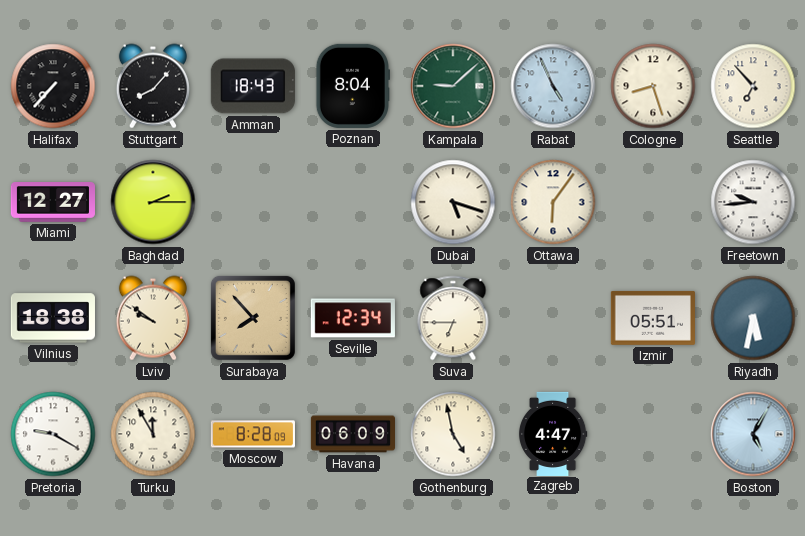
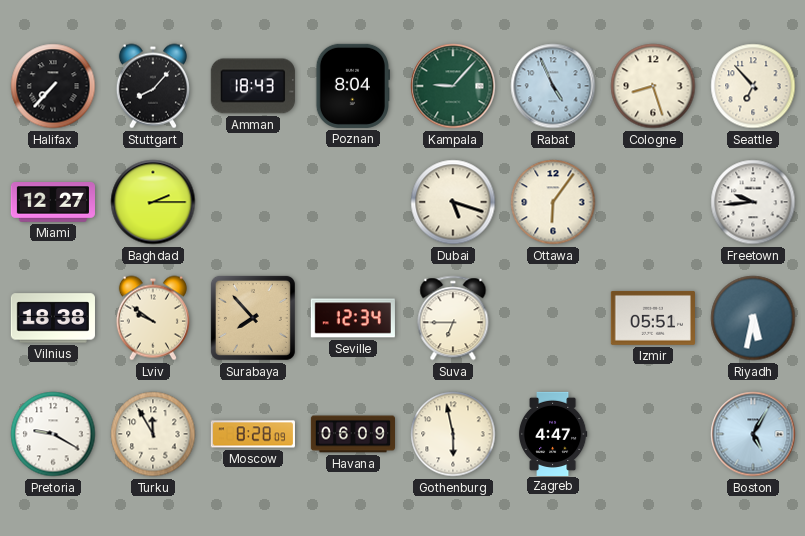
Kampala: 9:08 -> 9:07 (453, 86)
Gothenburg: 4:58 -> 5:58 (453, 434)
